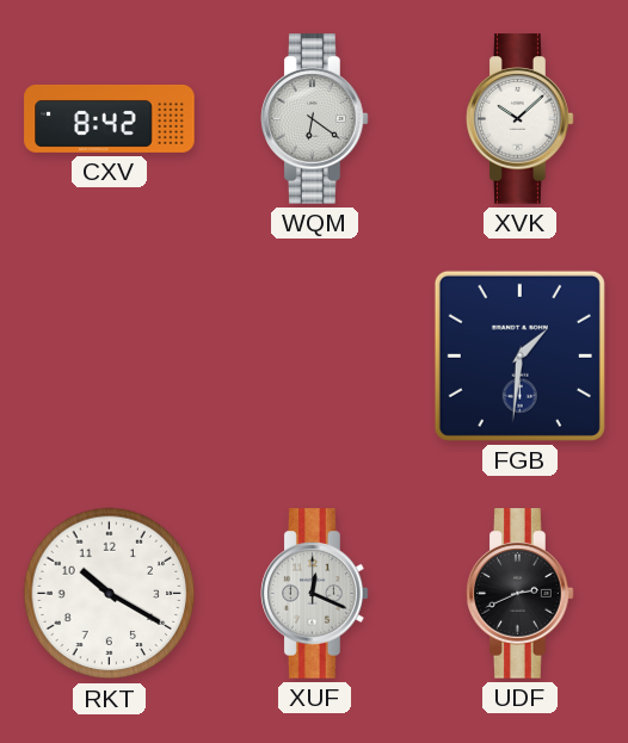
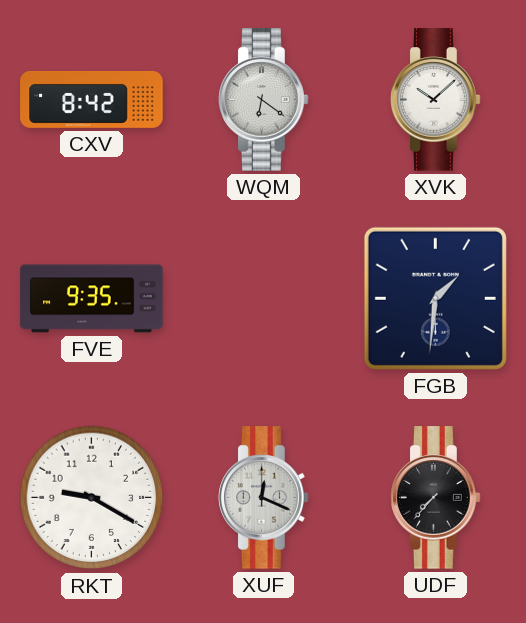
FVE: none -> 9:35 (92, 299)
RKT: 10:20 -> 9:20 (92, 498)
UDF: 2:41 -> 7:37 (436, 498)
